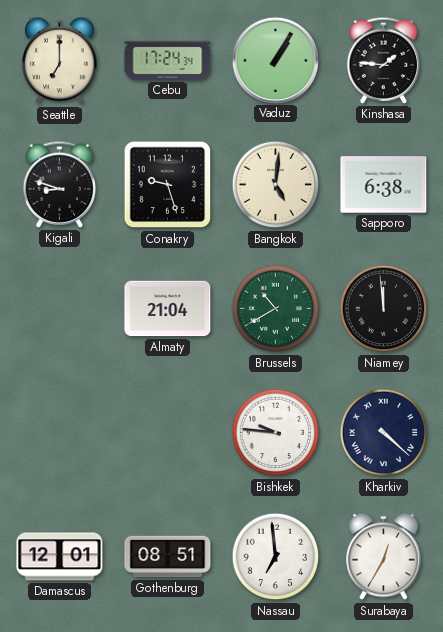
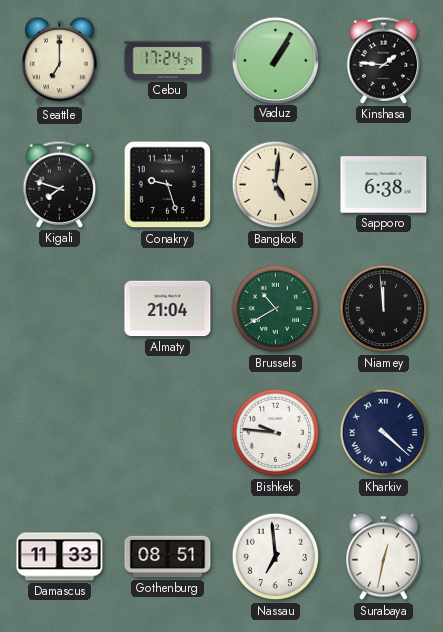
Kigali: 8:48 -> 7:48 (60, 184)
Damascus: 12:01 -> 11:33 (60, 557)
Surabaya: 12:35 -> 12:32 (384, 557)
